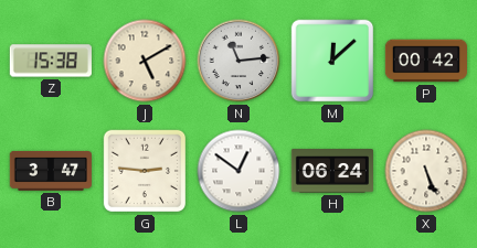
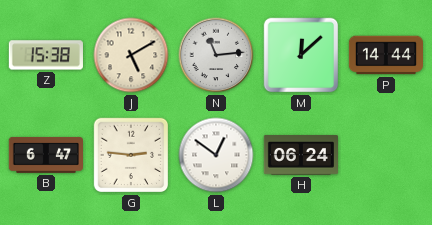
P: 00:42 -> 14:44 (385, 55)
B: 3:47 -> 6:47 (45, 155)
X: 5:26 -> none (426, 171)
